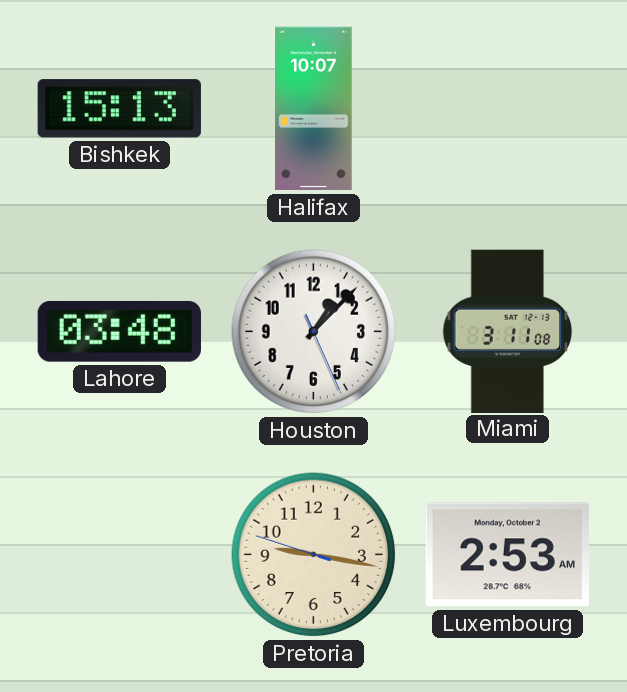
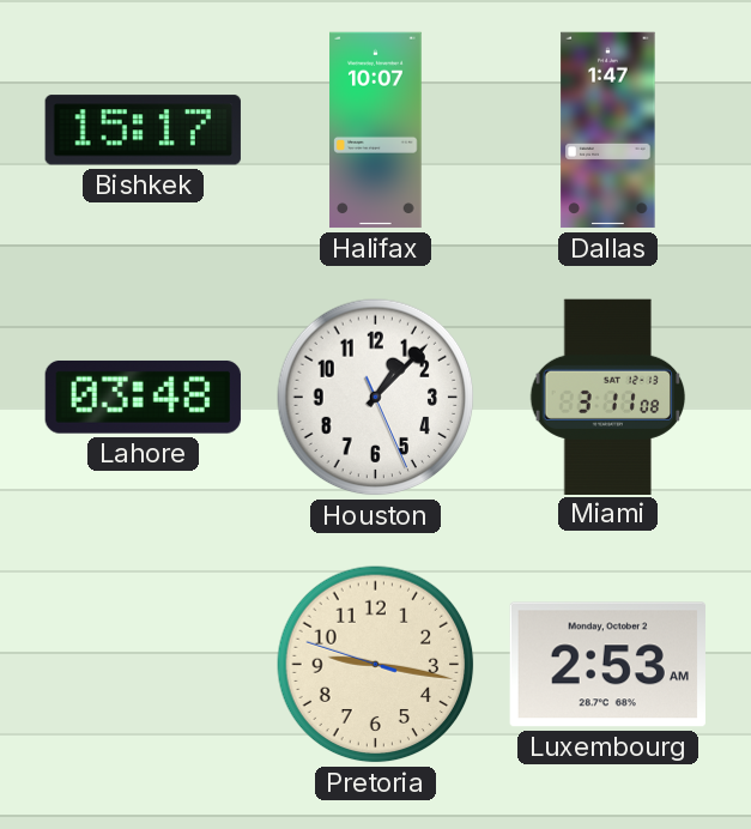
Bishkek: 15:13 -> 15:17 (143, 131)
Dallas: none -> 1:47 (608, 131)
